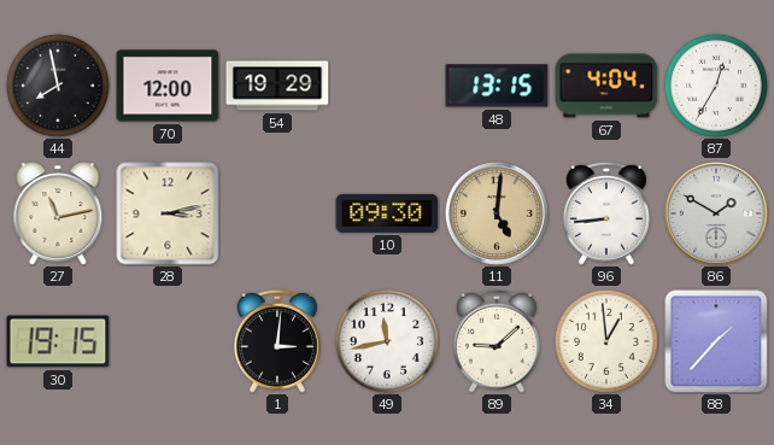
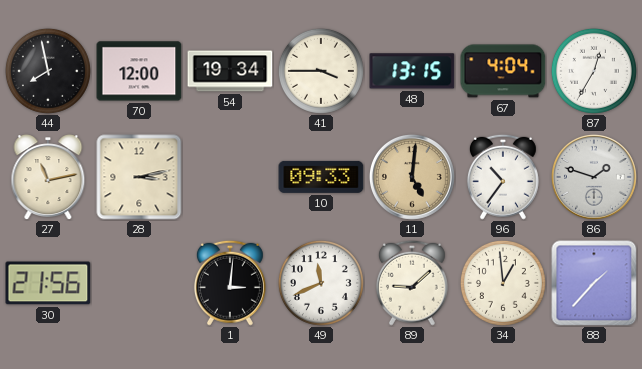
54: 19:29 -> 19:34 (230, 71)
41: none -> 3:45 (321, 71)
10: 09:30 -> 09:33 (321, 177)
96: 8:44 -> 10:36 (503, 177)
86: 1:50 -> 1:48 (594, 177)
30: 19:15 -> 21:56 (48, 283)
49: 11:43 -> 11:41 (321, 283)
